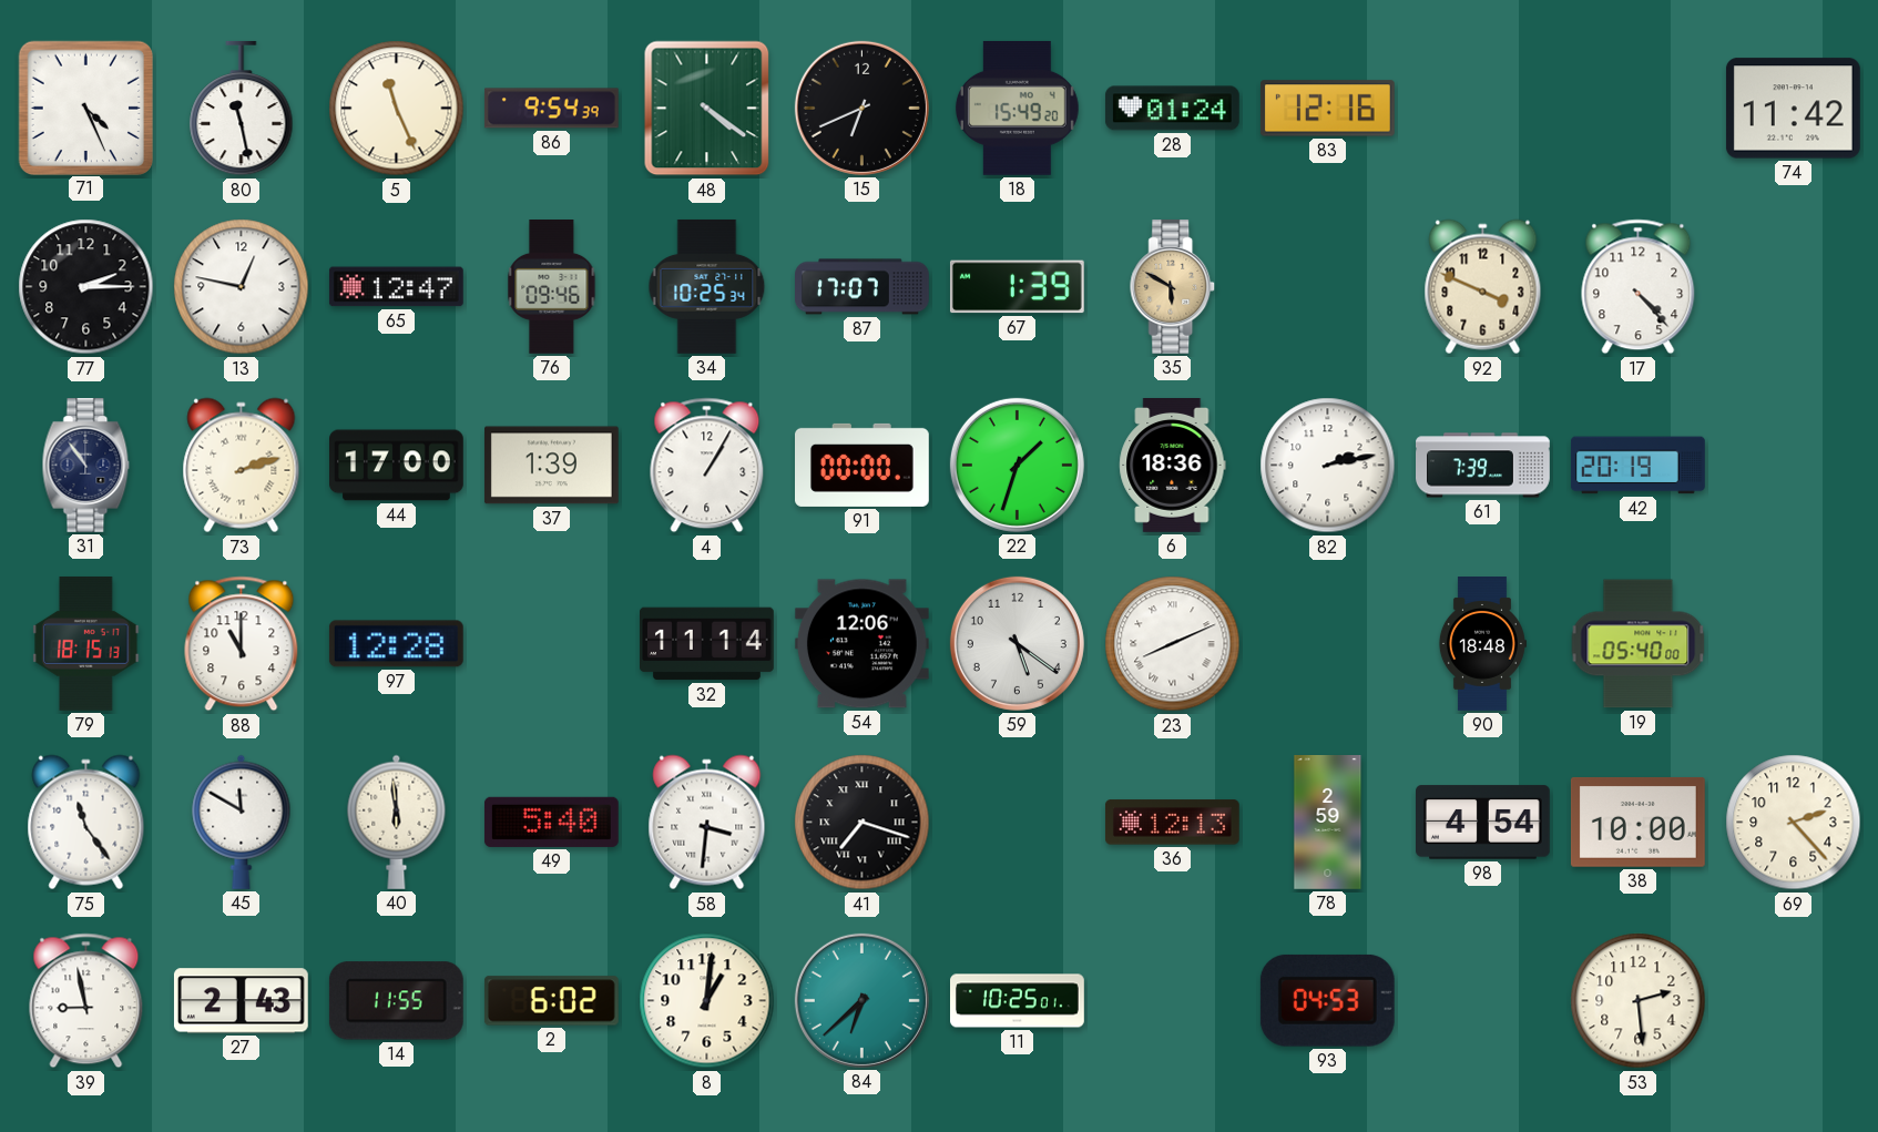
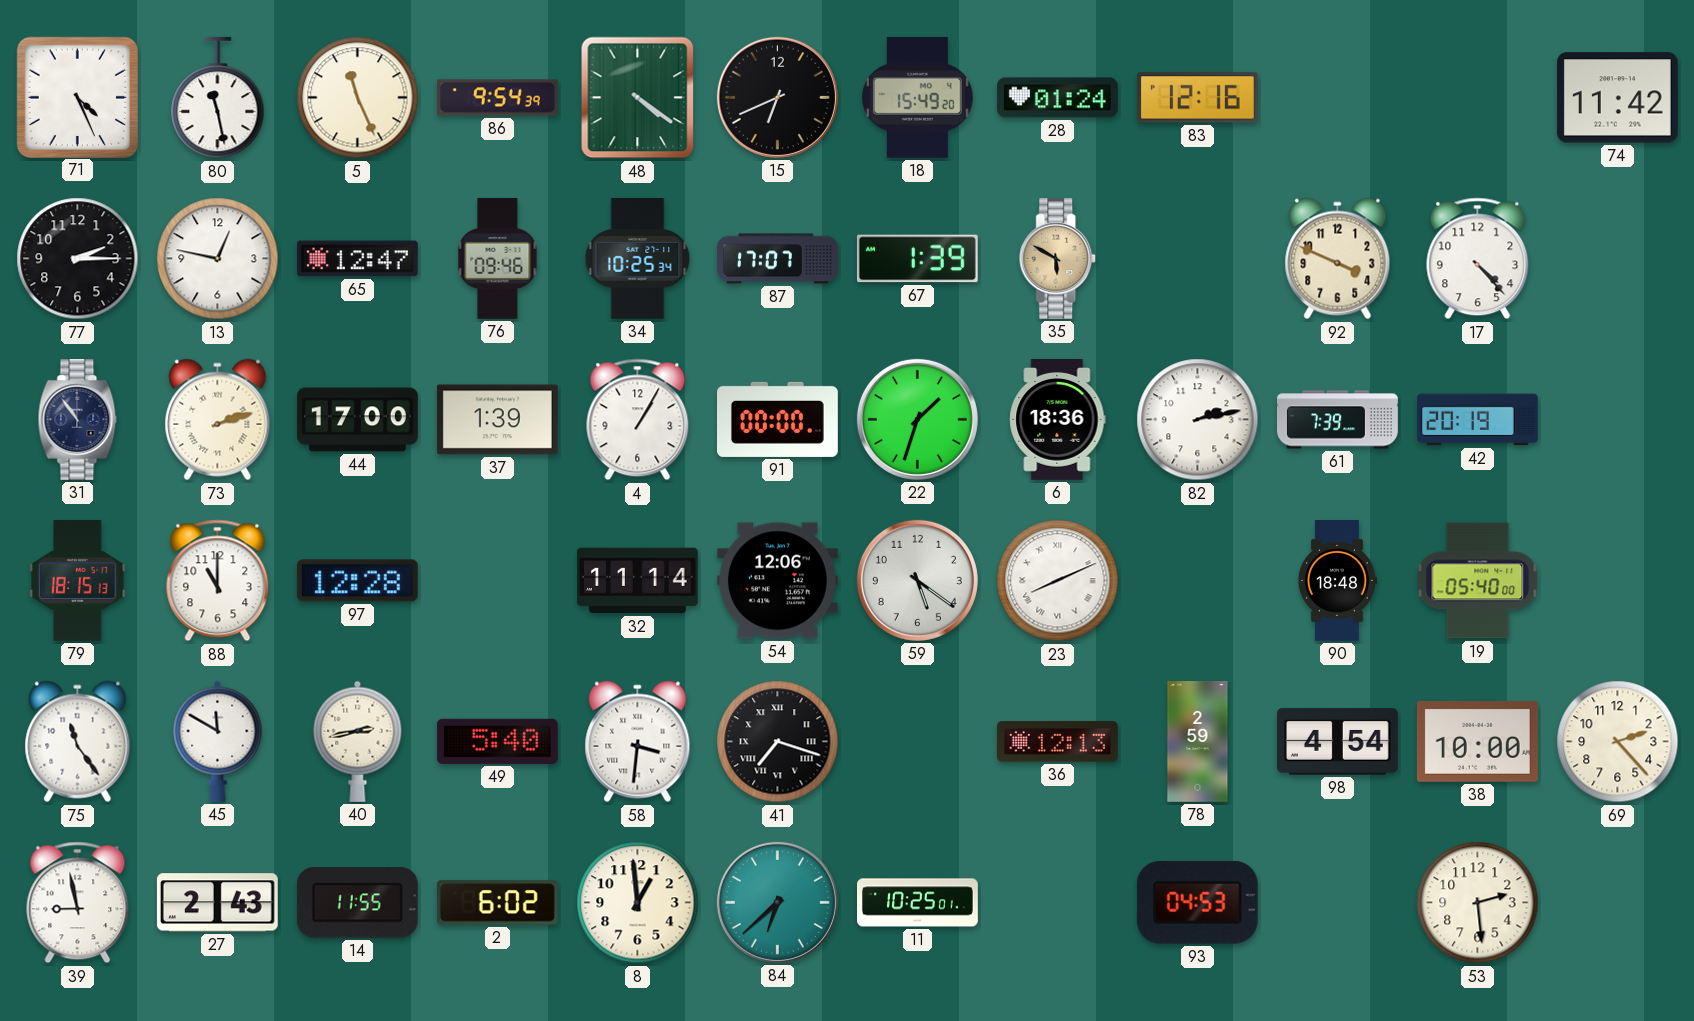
40: 5:59 -> 2:43 (358, 741)
8: 1:01 -> 12:59 (638, 903)
